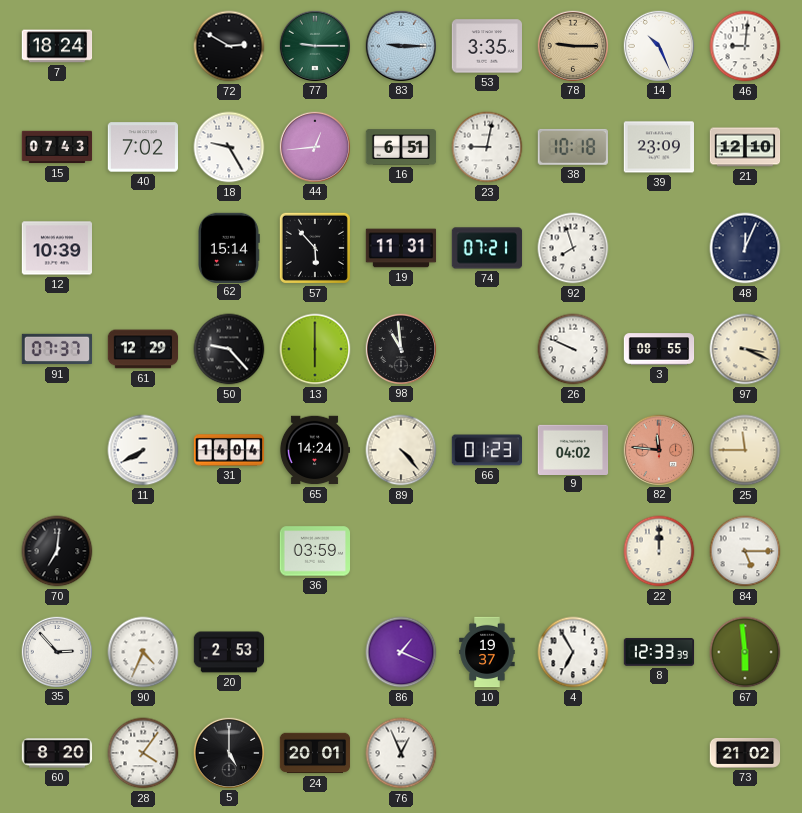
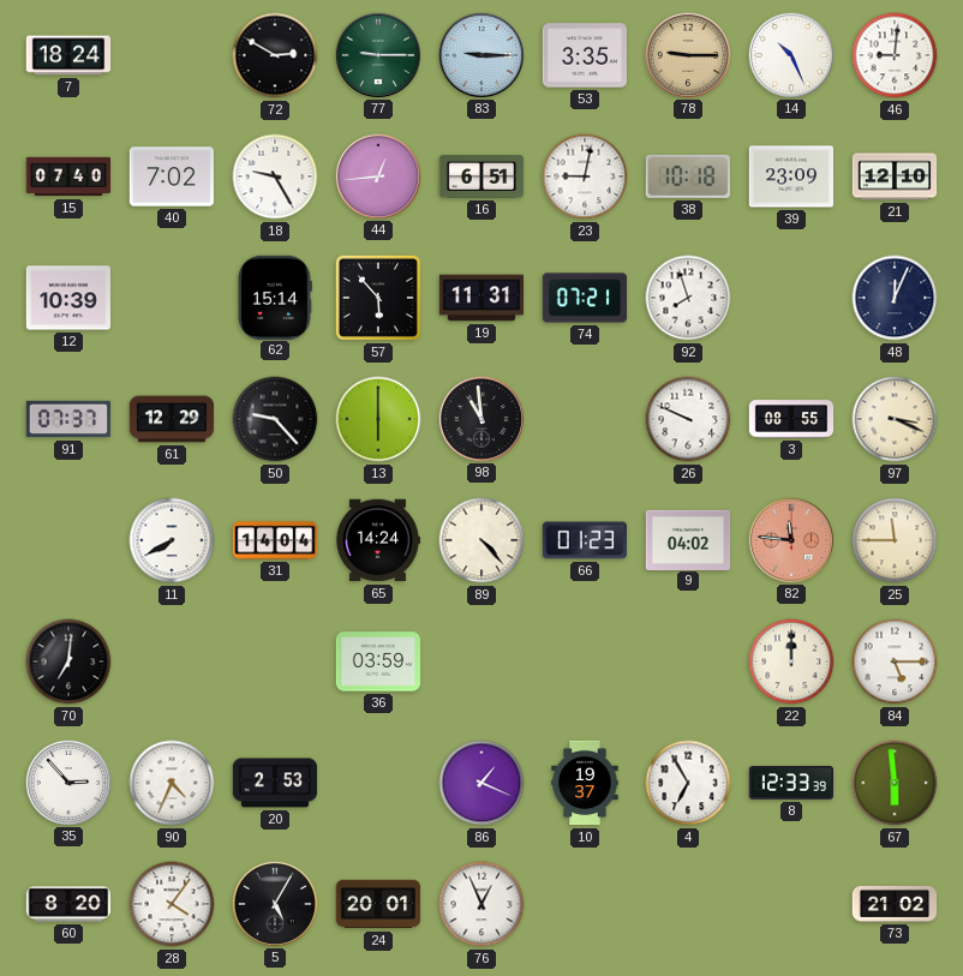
15: 07:43 -> 07:40 (68, 176)
5: 5:00 -> 5:05 (274, 903)
